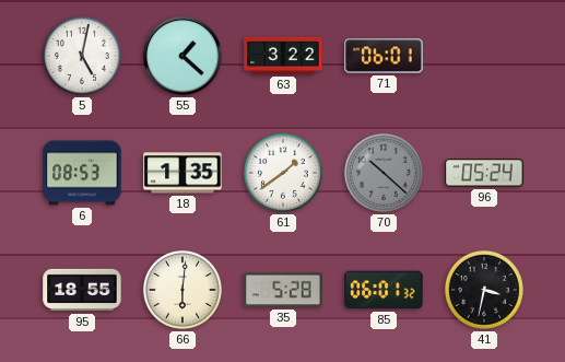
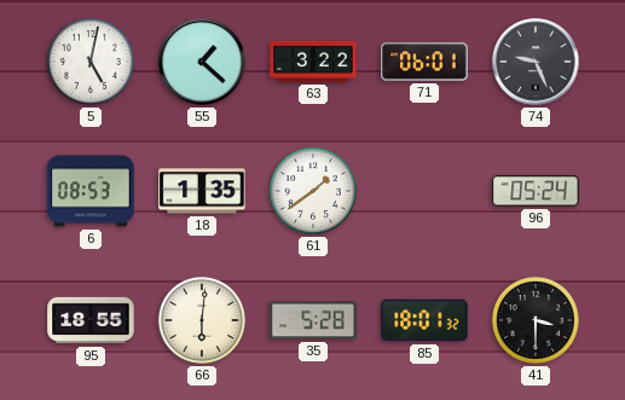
74: none -> 9:26 (536, 62)
70: 10:22 -> none (384, 173)
85: 06:01 -> 18:01 (424, 320)
41: 3:32 -> 3:30 (536, 320)
